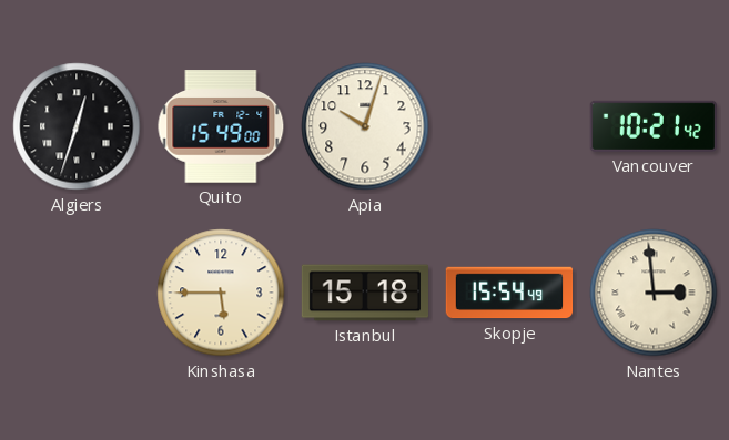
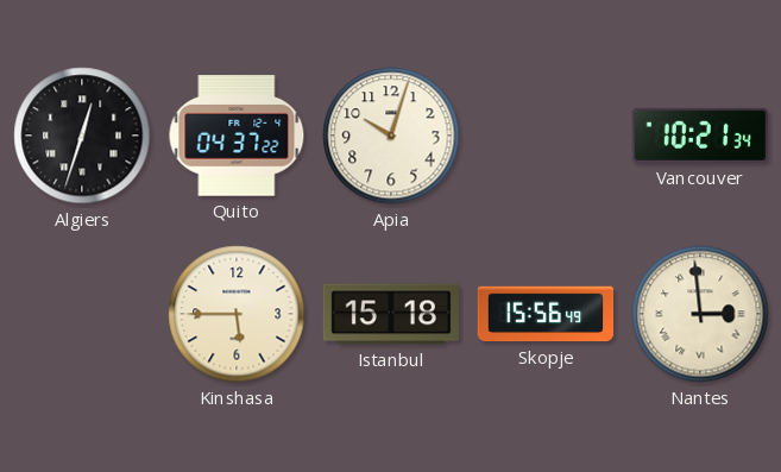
Quito: 15:49 -> 04:37 (237, 136)
Vancouver: 10:21:42 -> 10:21:34 (699, 136)
Skopje: 15:54 -> 15:56 (546, 314)
